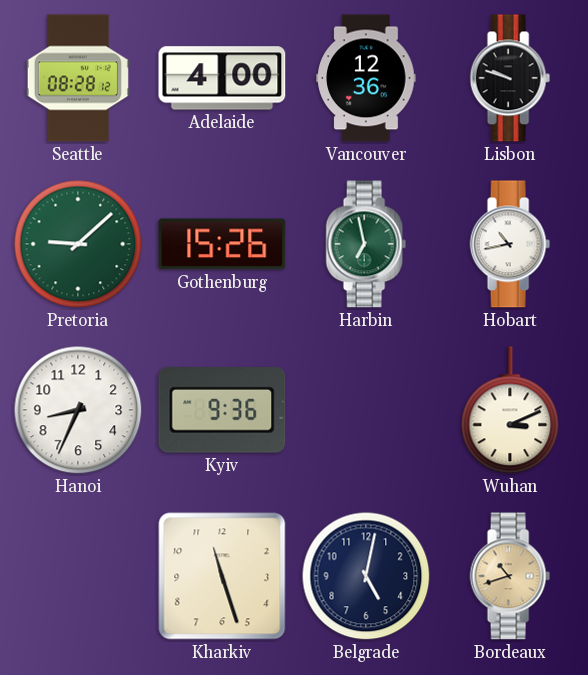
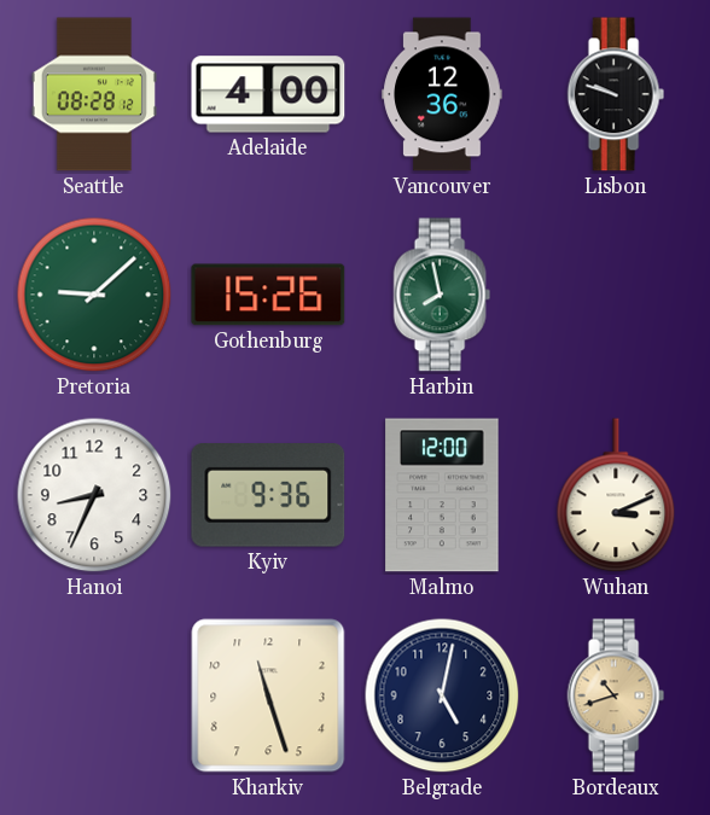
Harbin: 6:58 -> 7:58 (442, 295)
Hobart: 10:43 -> none (510, 244)
Malmo: none -> 12:00 (442, 495)
